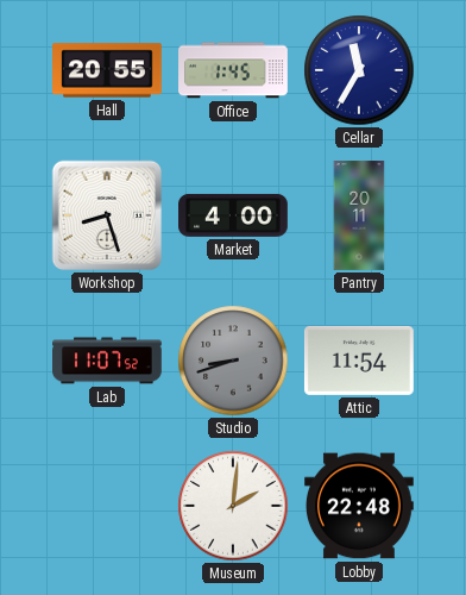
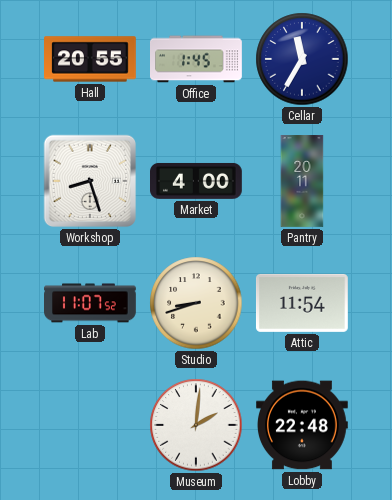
Studio dial: grey -> cream (196, 303)
